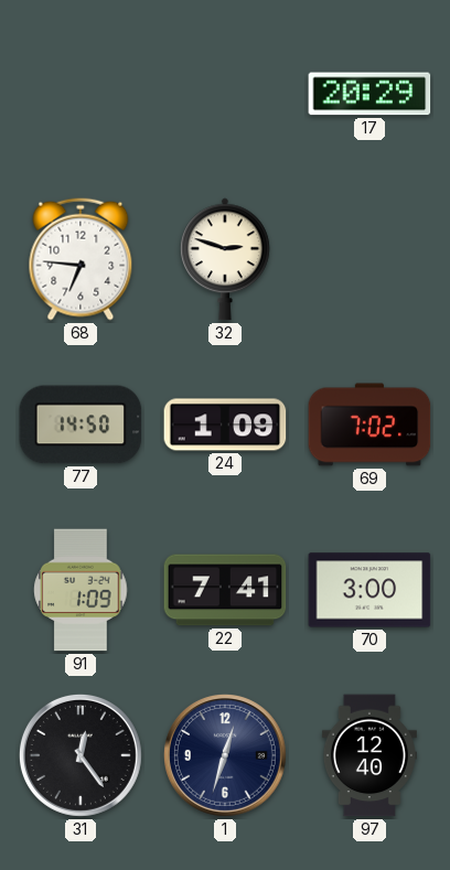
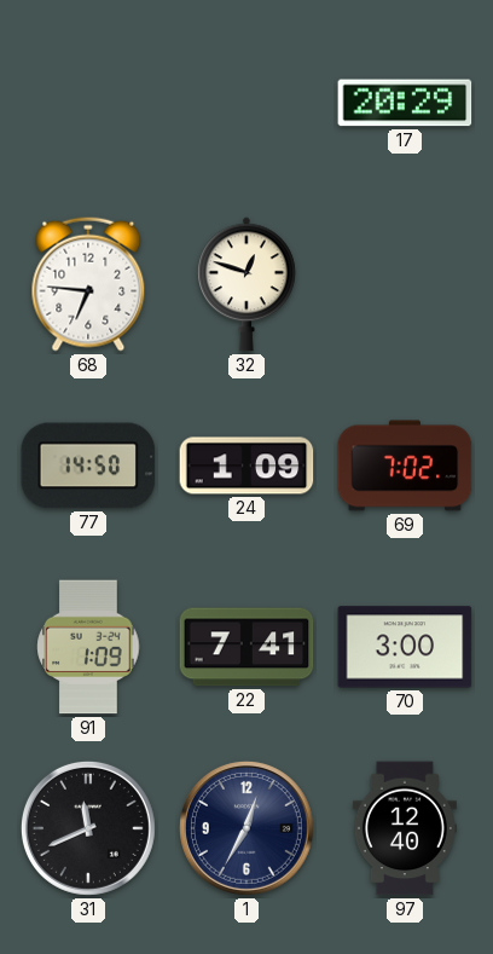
32: 2:48 -> 12:48 (246, 284)
31: 12:24 -> 11:41 (88, 828)
1: 12:33 -> 12:35 (246, 828)
